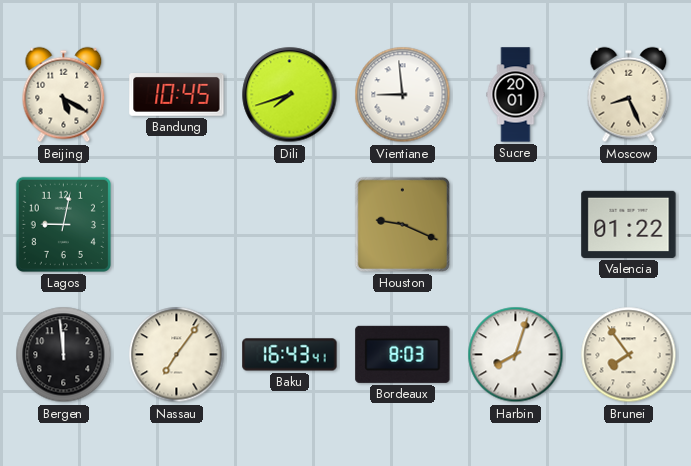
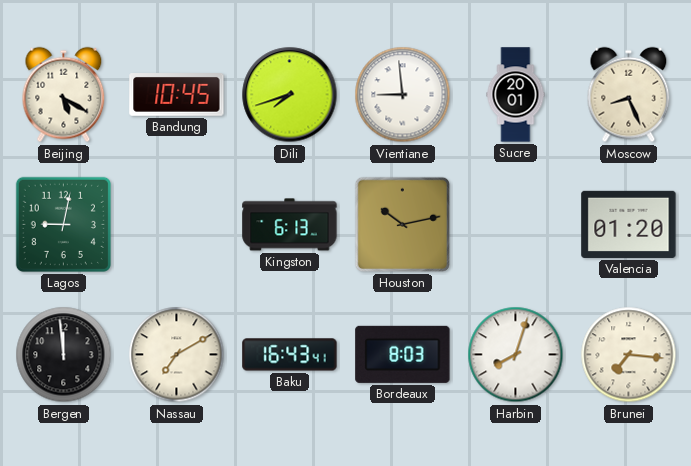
Kingston: none -> 6:13 (290, 225)
Houston: 9:19 -> 10:13 (402, 224)
Valencia: 01:22 -> 01:20 (629, 224)
Nassau: 7:06 -> 7:10 (177, 355)
Brunei: 7:54 -> 7:16 (629, 355)
